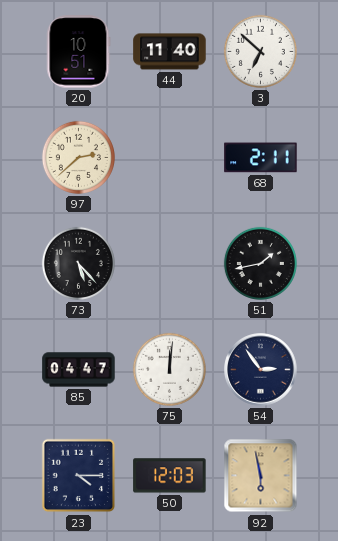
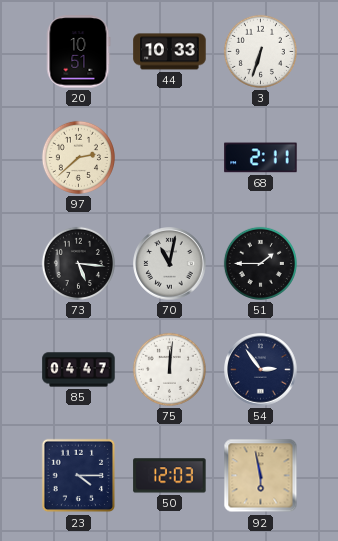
44: 11:40 -> 10:33 (170, 52)
3: 6:52 -> 6:33 (260, 51)
73: 5:23 -> 5:16 (78, 263)
70: none -> 11:02 (170, 264)
51: 1:43 -> 1:45 (260, 263)
